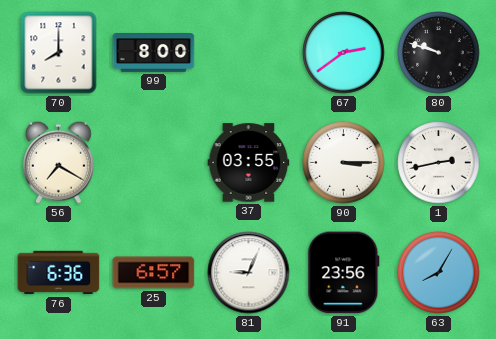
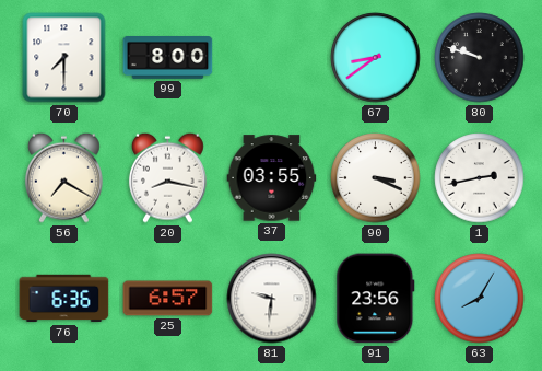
70: 8:00 -> 7:30 (64, 58)
67: 2:39 -> 8:39 (376, 58)
20: none -> 8:17 (167, 177)
90: 3:15 -> 3:19 (376, 178)
81: 9:04 -> 9:31 (272, 299)
